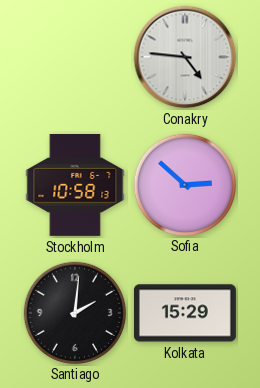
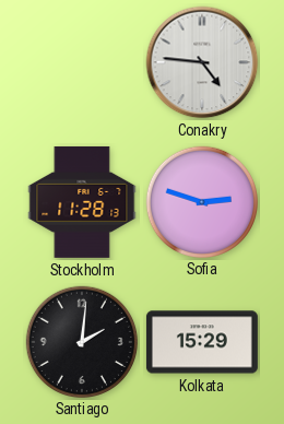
Stockholm: 10:58 -> 11:28 (82, 202)
Sofia: 2:52 -> 2:48 (201, 201)
